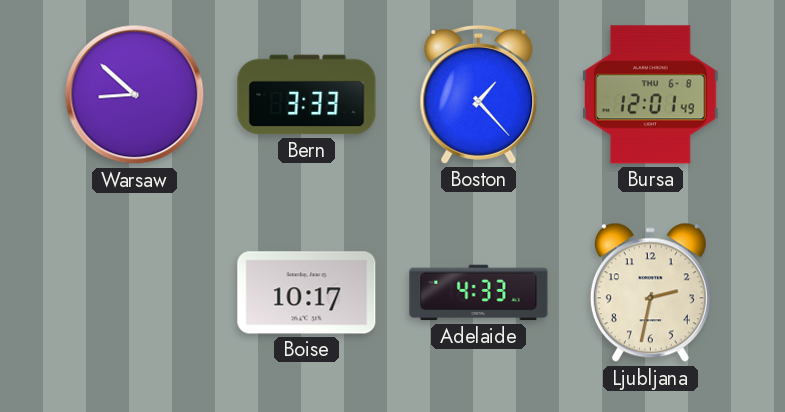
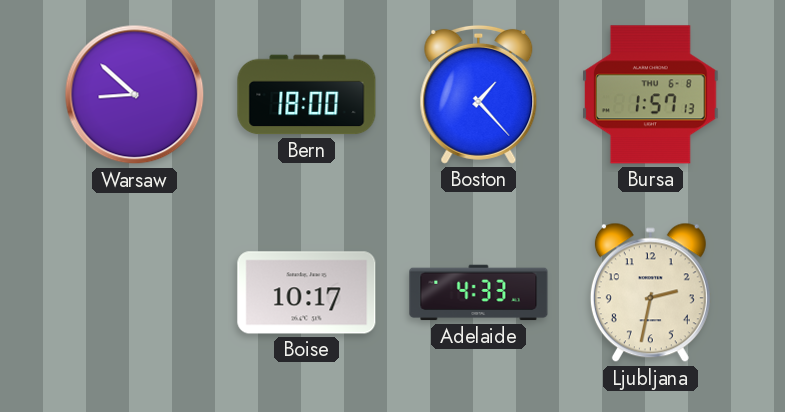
Bern: 3:33 -> 18:00 (307, 95)
Bursa: 12:01 -> 1:57 (651, 95)
